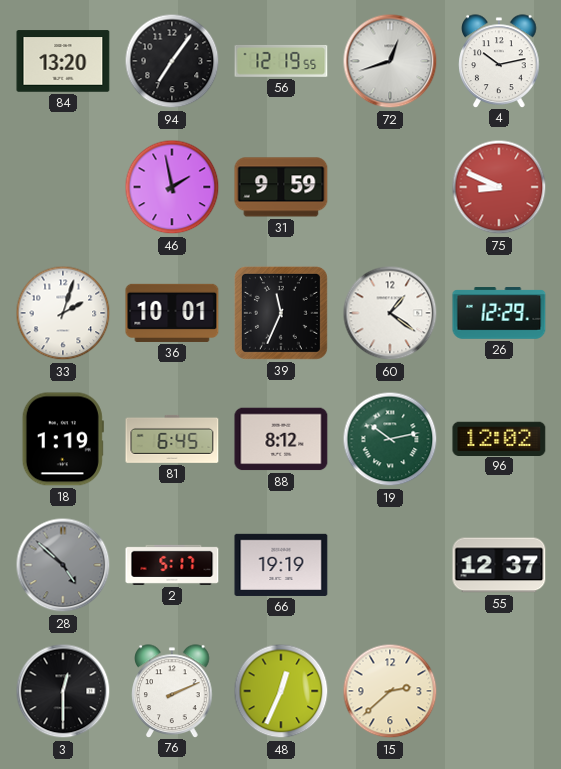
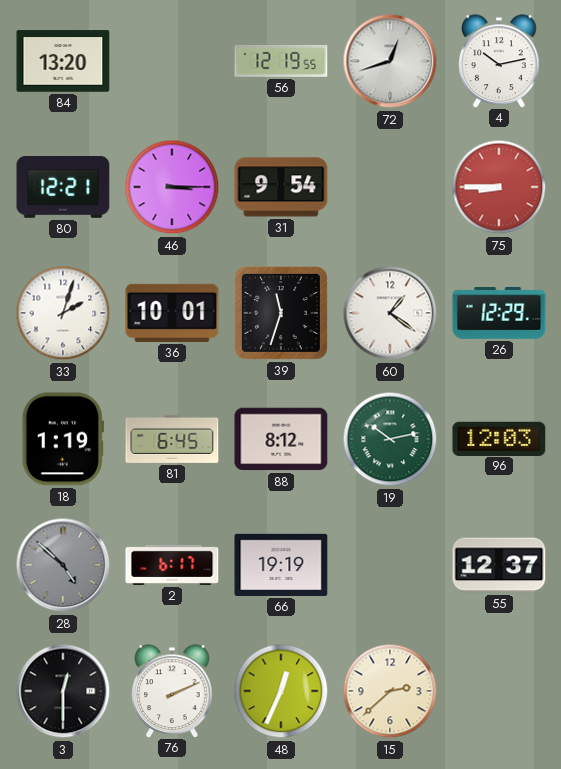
94: 7:06 -> none (172, 61)
80: none -> 12:21 (63, 187)
46: 1:58 -> 3:15 (172, 187)
31: 9:59 -> 9:54 (281, 187)
75: 8:49 -> 8:45 (499, 187)
39: 11:34 -> 11:33 (281, 313)
96: 12:02 -> 12:03 (499, 438)
2: 5:17 -> 6:17 (172, 565)
